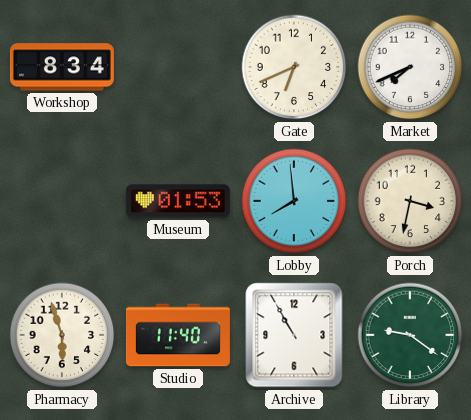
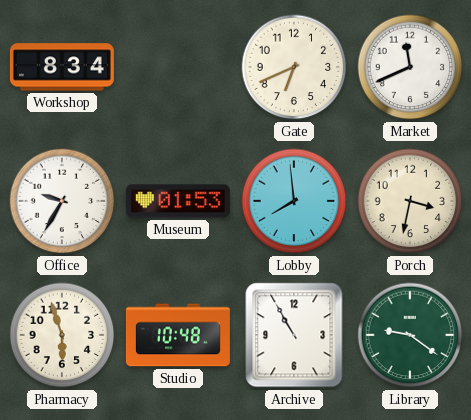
Market: 7:41 -> 11:41 (410, 67)
Office: none -> 9:35 (62, 201)
Studio: 11:40 -> 10:48 (178, 335)
